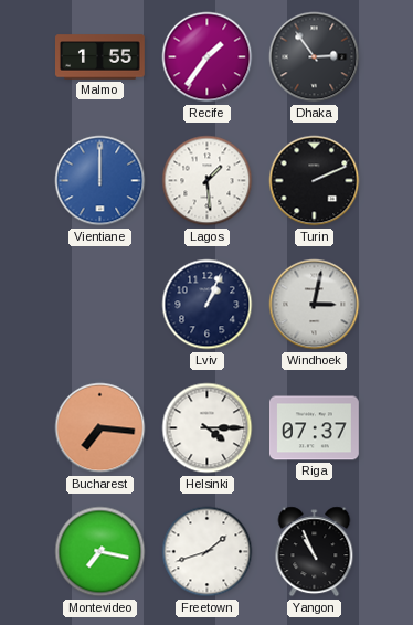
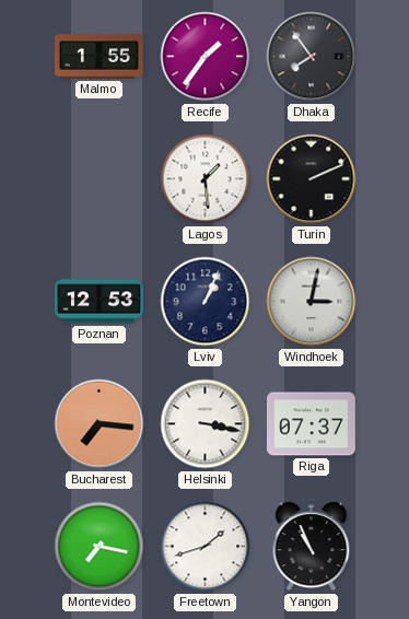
Dhaka: 2:54 -> 7:54 (312, 57)
Vientiane: 12:00 -> none (100, 181)
Poznan: none -> 12:53 (100, 302)
Helsinki: 4:15 -> 3:17 (206, 424)
